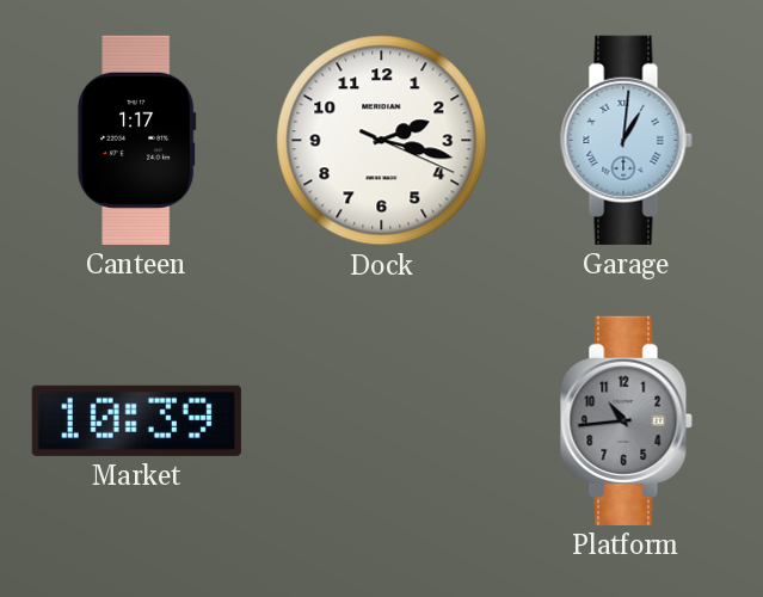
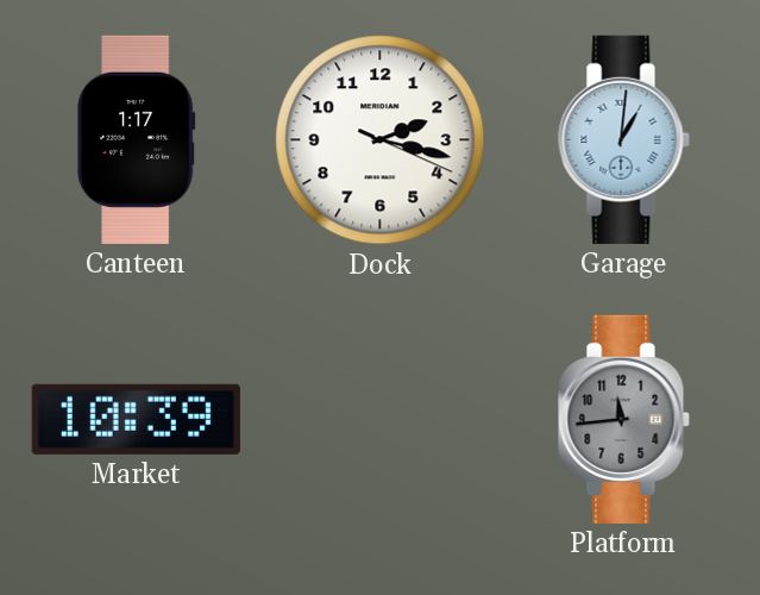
Platform: 10:44 -> 11:44 (623, 419)
